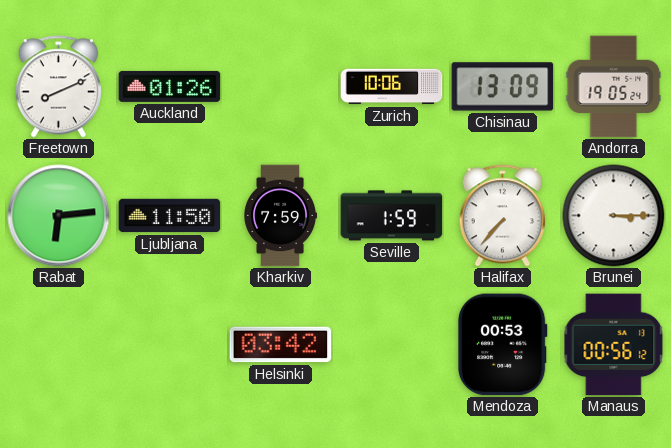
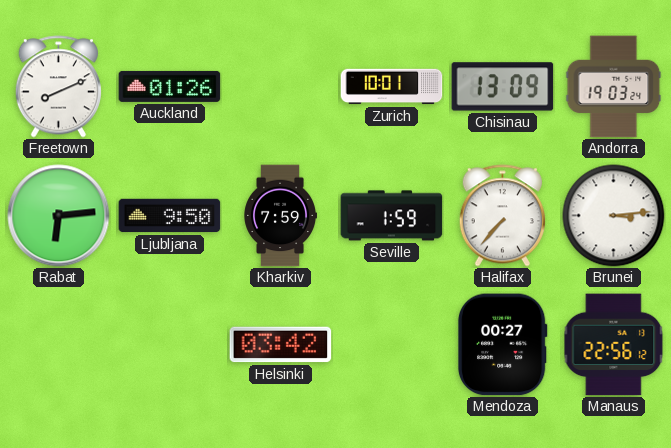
Zurich: 10:06 -> 10:01 (392, 87)
Andorra: 19:05 -> 19:03 (614, 87)
Ljubljana: 11:50 -> 9:50 (170, 216)
Brunei: 3:15 -> 3:14 (614, 216)
Mendoza: 00:53 -> 00:27 (502, 345)
Manaus: 00:56 -> 22:56 (614, 345)
